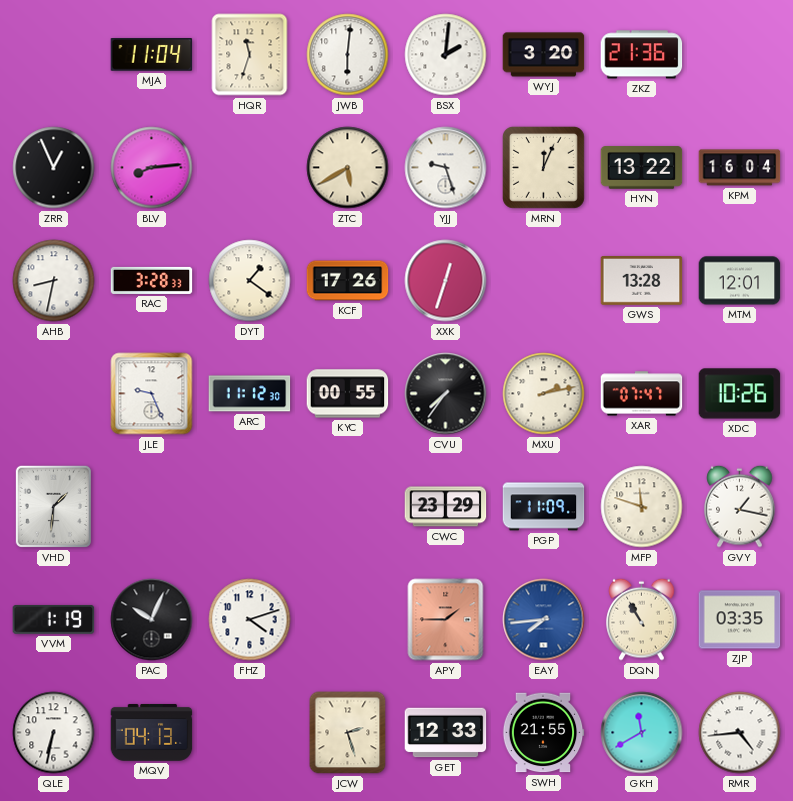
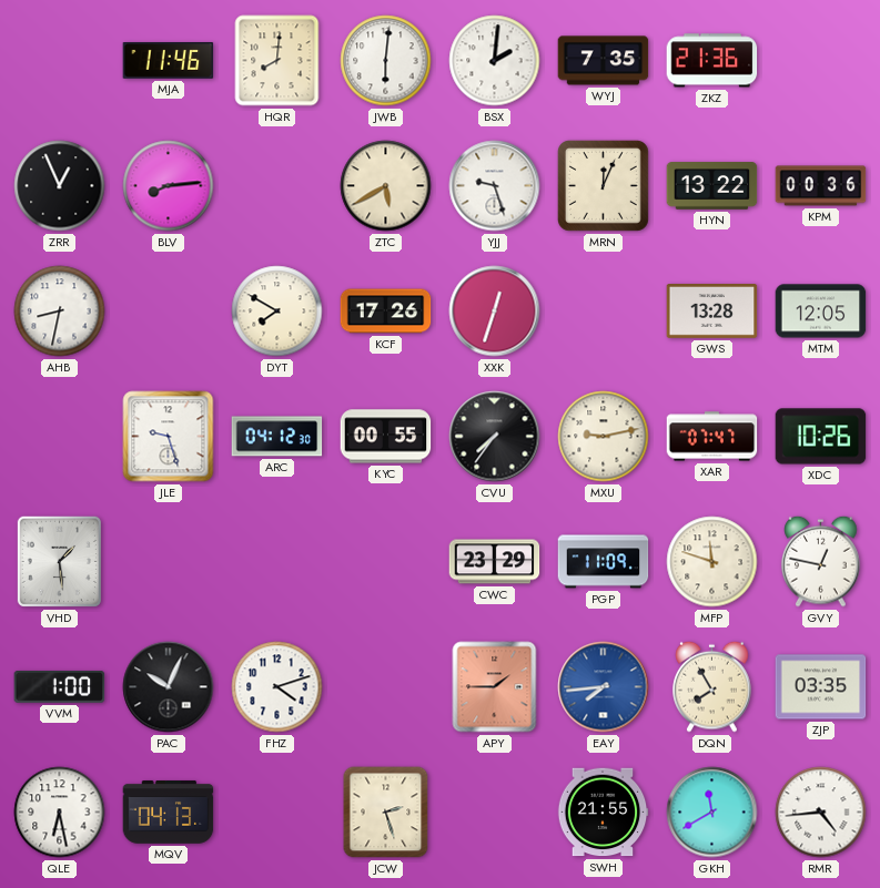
MJA: 11:04 -> 11:46 (169, 61)
HQR: 11:33 -> 8:01 (277, 61)
WYJ: 3:20 -> 7:35 (604, 61)
KPM: 16:04 -> 00:36 (821, 186)
RAC: 3:28 -> none (152, 280)
DYT: 1:21 -> 7:50 (277, 312)
MTM: 12:01 -> 12:05 (821, 312)
JLE: 9:26 -> 9:27 (169, 437)
ARC: 11:12 -> 04:12 (277, 437)
MXU: 2:13 -> 9:13 (604, 437)
VHD: 1:31 -> 1:29 (59, 561)
GVY: 1:17 -> 12:47 (821, 561)
VVM: 1:19 -> 1:00 (60, 687)
DQN: 10:55 -> 7:55 (712, 686)
QLE: 6:32 -> 6:28 (60, 813)
GET: 12:33 -> none (446, 733)
